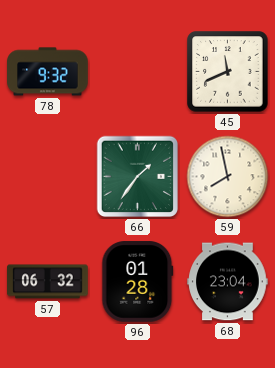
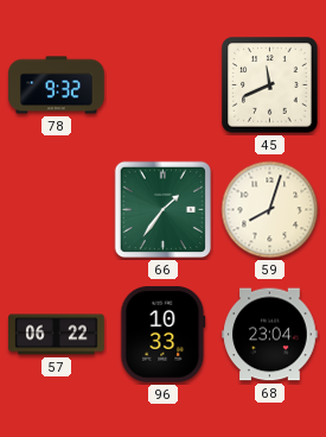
59: 7:58 -> 8:03 (270, 210)
57: 06:32 -> 06:22 (57, 335)
96: 01:28 -> 10:33 (164, 335)
